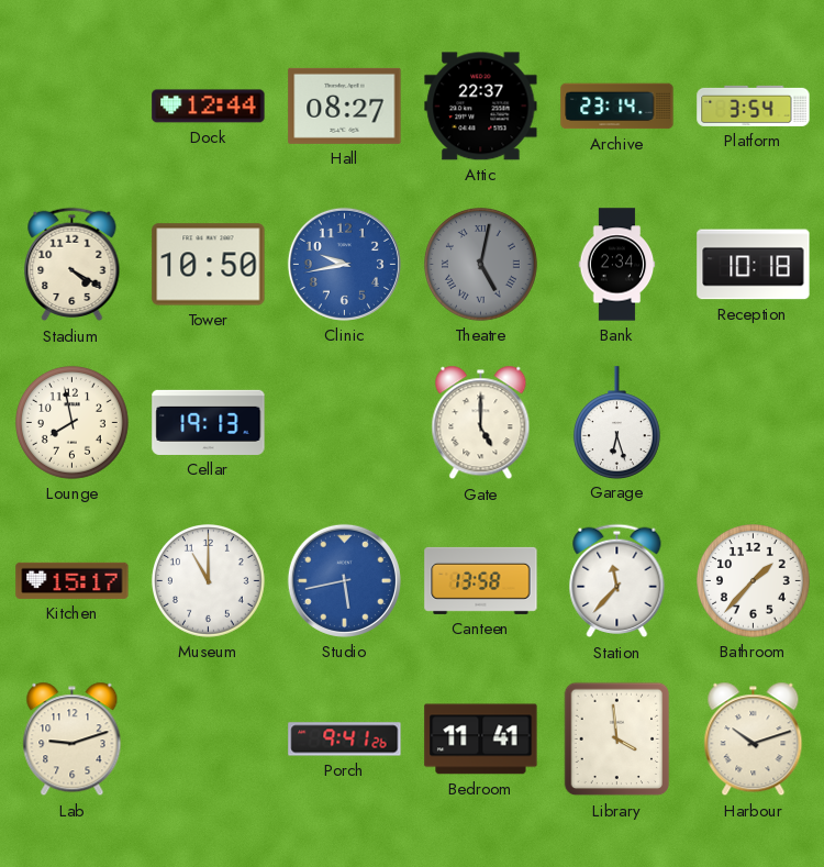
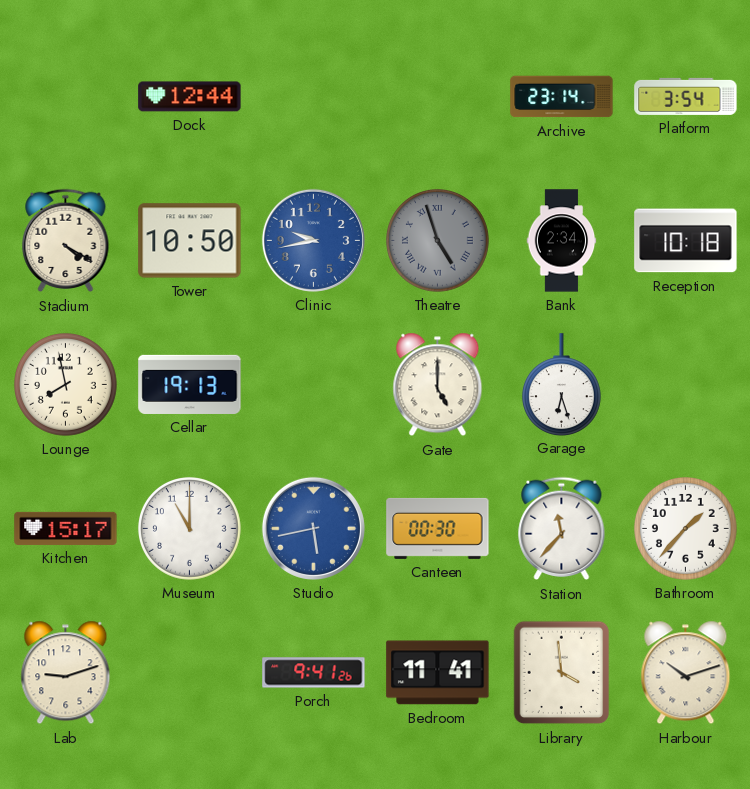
Hall: 08:27 -> none (345, 105)
Attic: 22:37 -> none (481, 107)
Theatre: 5:02 -> 4:57 (438, 241)
Canteen: 13:58 -> 00:30 (438, 528)
